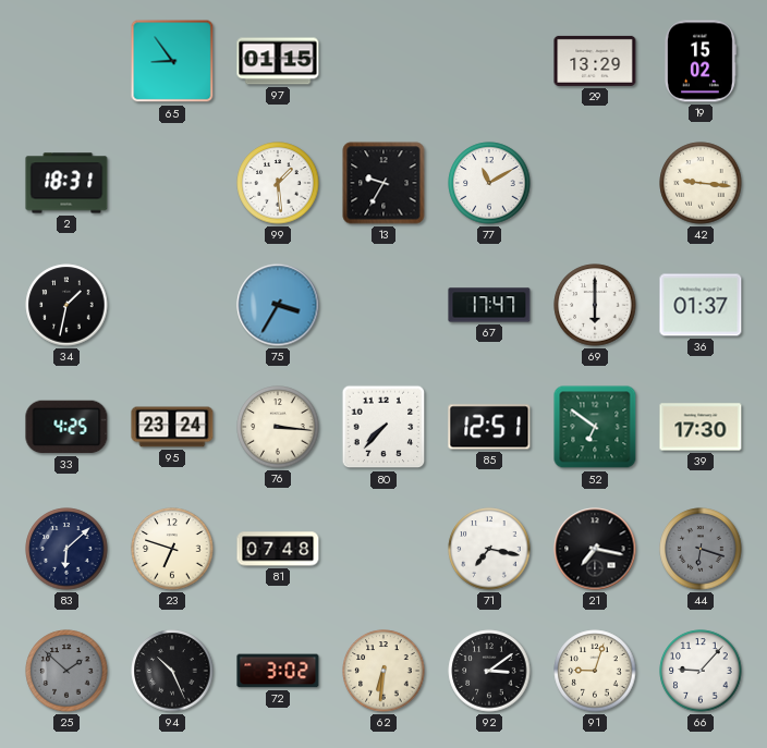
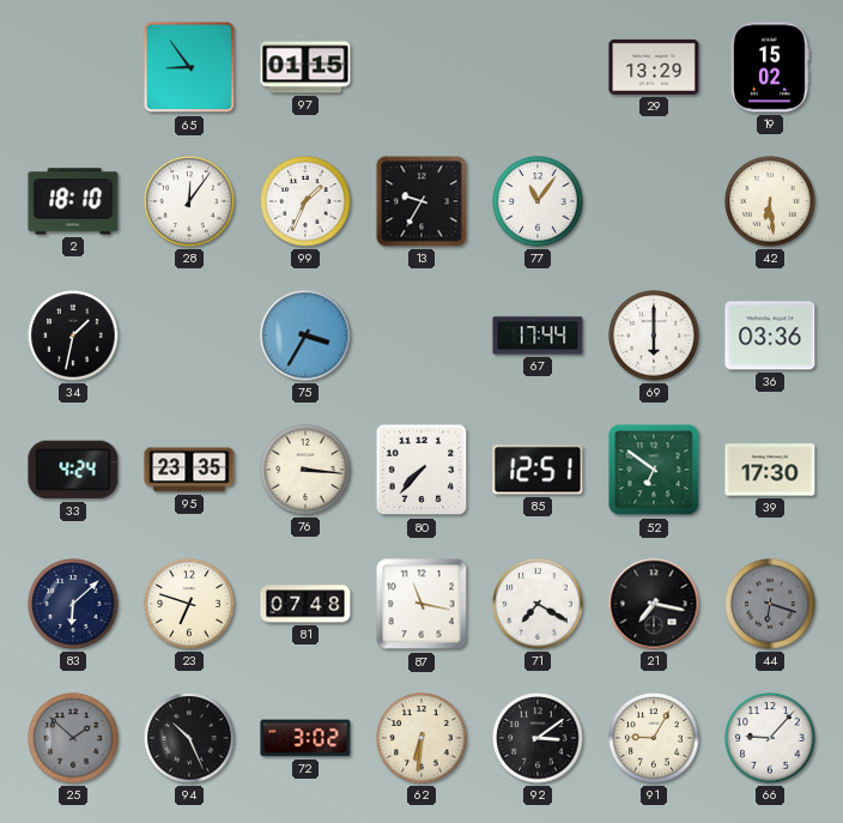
2: 18:31 -> 18:10 (73, 201)
28: none -> 12:06 (189, 201)
99: 1:29 -> 1:34 (305, 201)
77: 11:10 -> 11:06 (538, 201)
42: 9:16 -> 6:29 (770, 201)
67: 17:47 -> 17:44 (538, 335)
36: 01:37 -> 03:36 (770, 335)
33: 4:25 -> 4:24 (73, 470)
95: 23:24 -> 23:35 (189, 470)
87: none -> 11:17 (421, 604)
71: 7:17 -> 7:20 (538, 604)
91: 9:03 -> 9:05 (654, 738)
